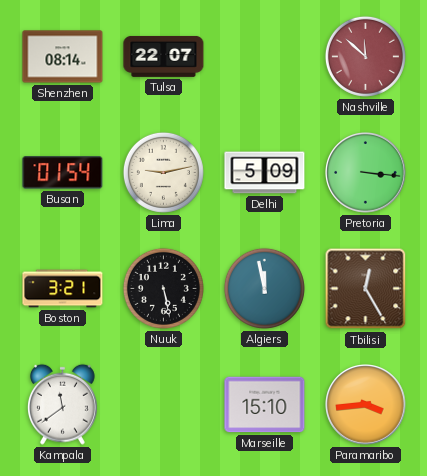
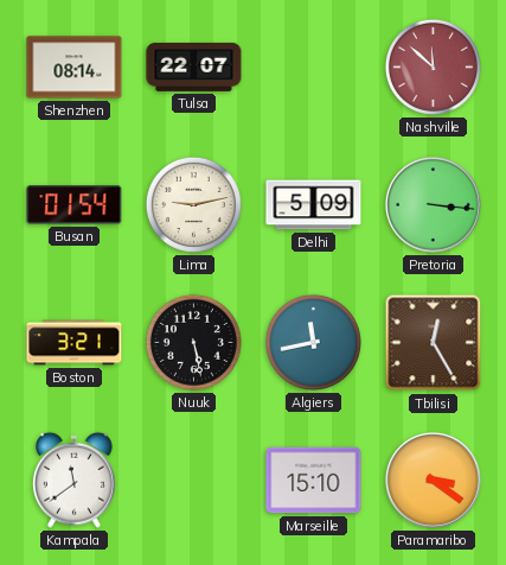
Algiers: 11:58 -> 11:43 (313, 342)
Paramaribo: 3:44 -> 3:21 (434, 481)
